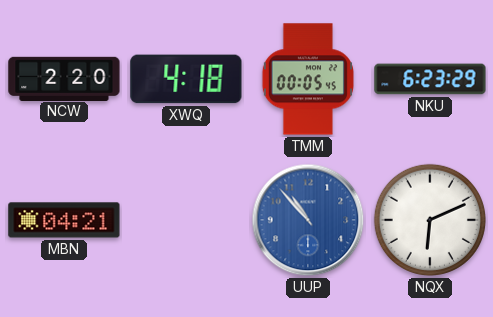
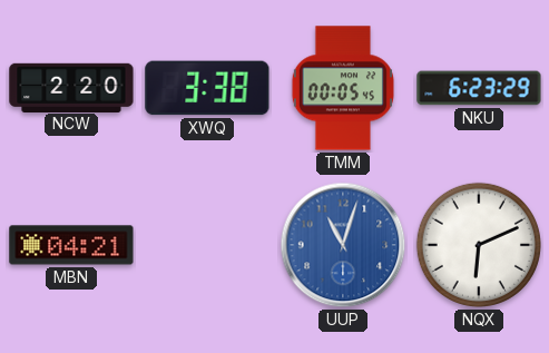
XWQ: 4:18 -> 3:38 (207, 88)
UUP: 10:53 -> 11:03 (343, 245)
